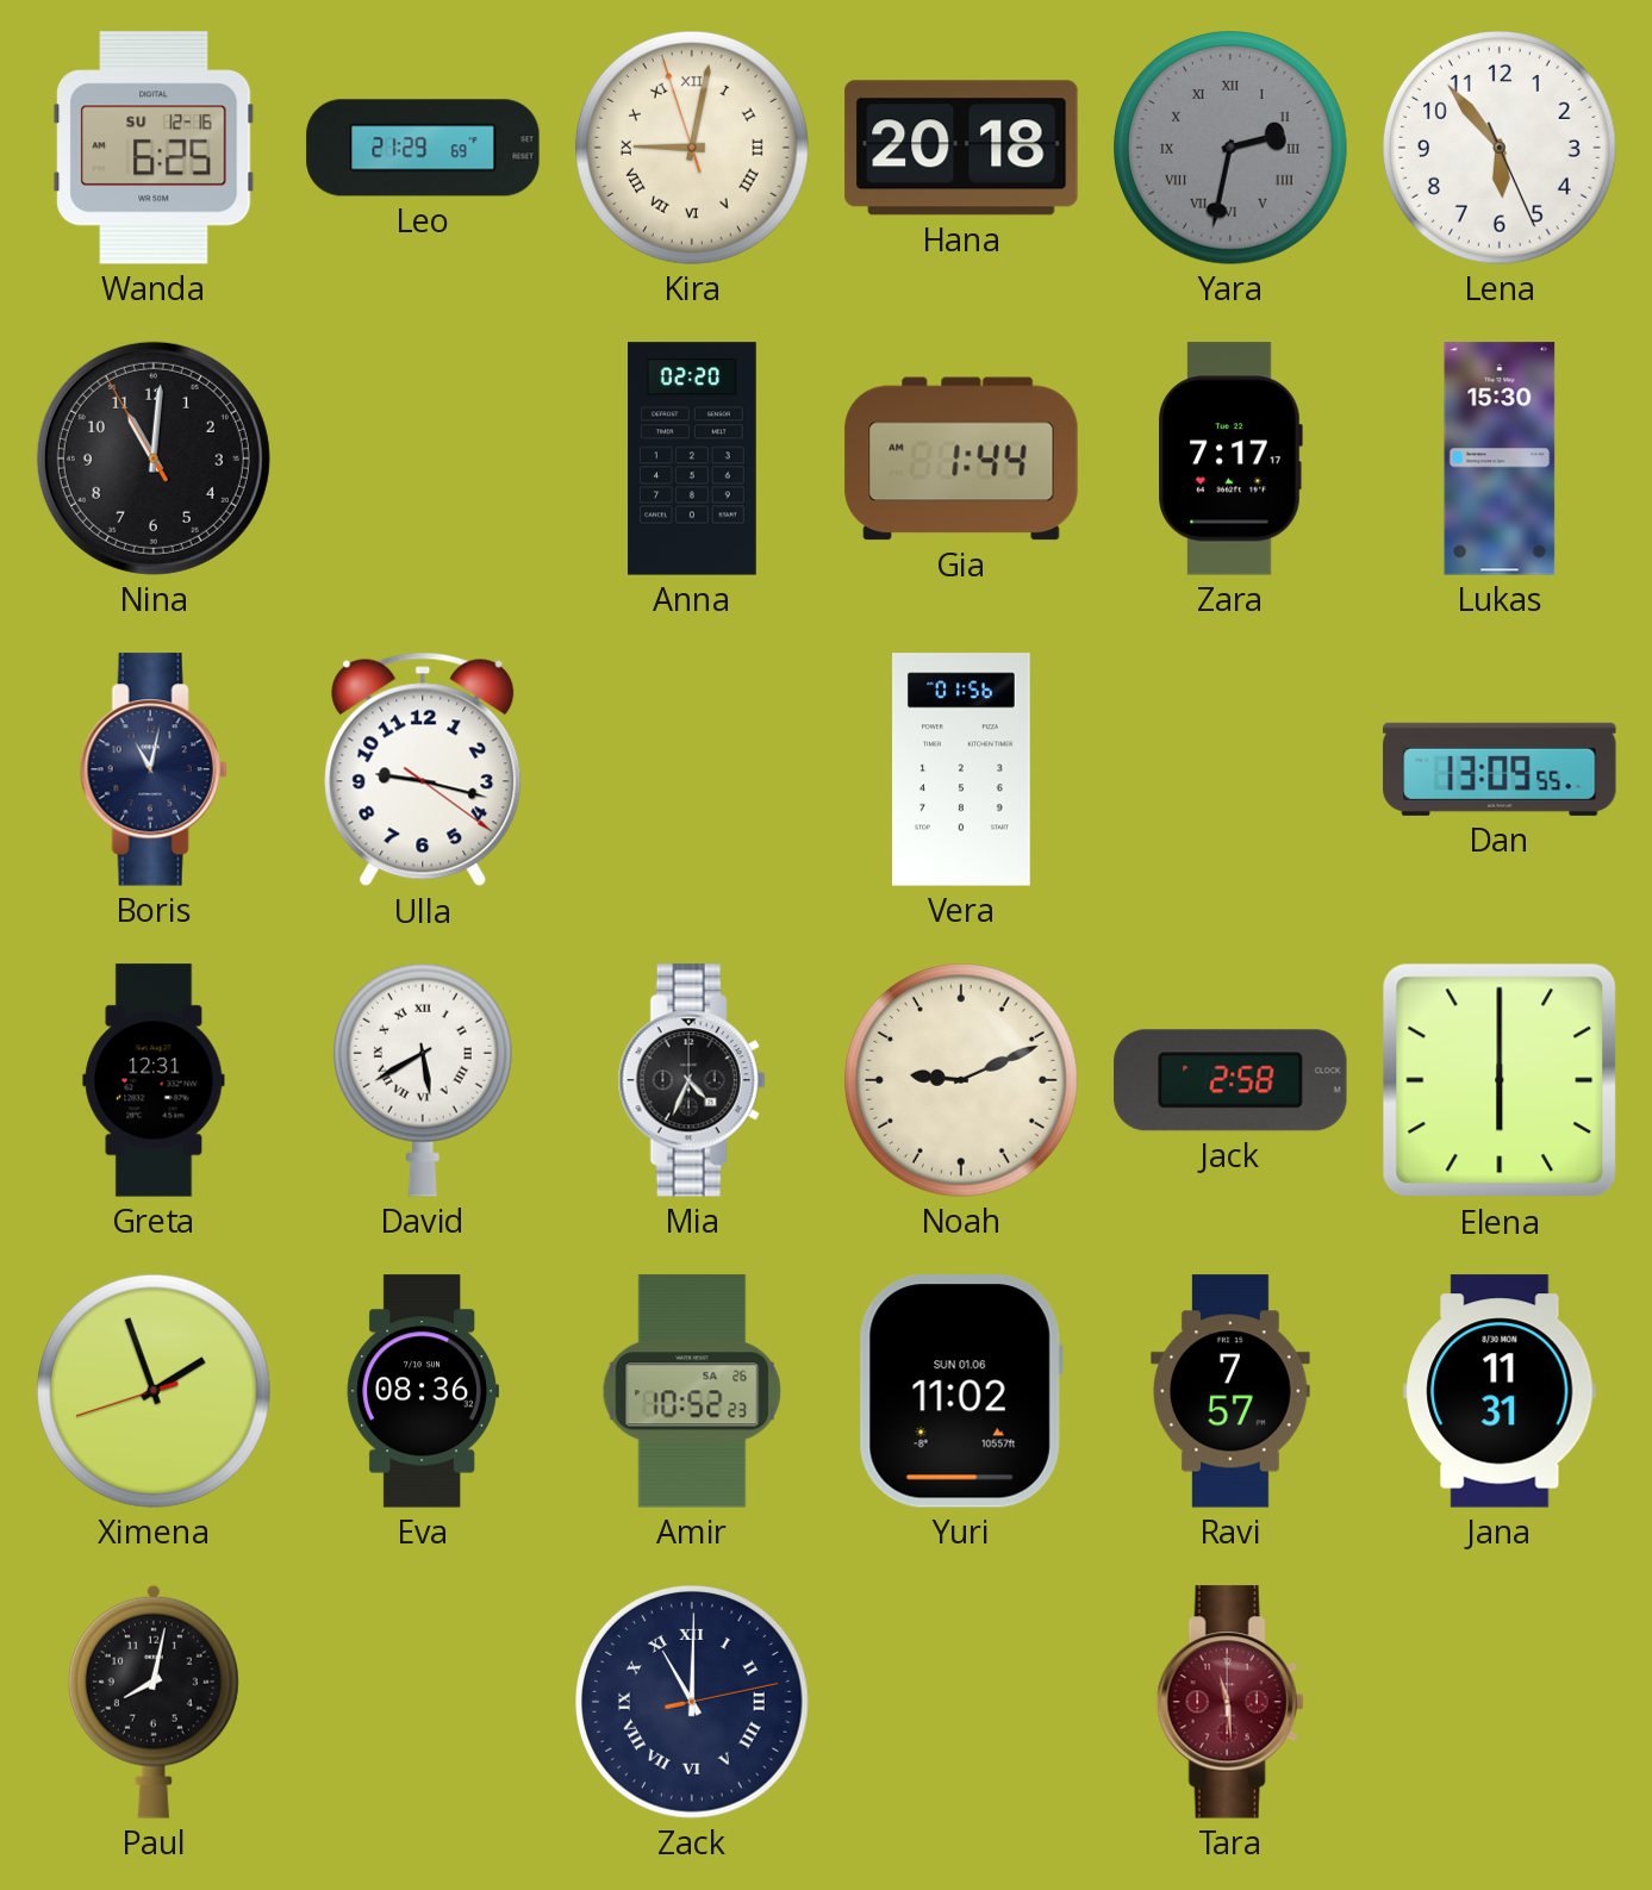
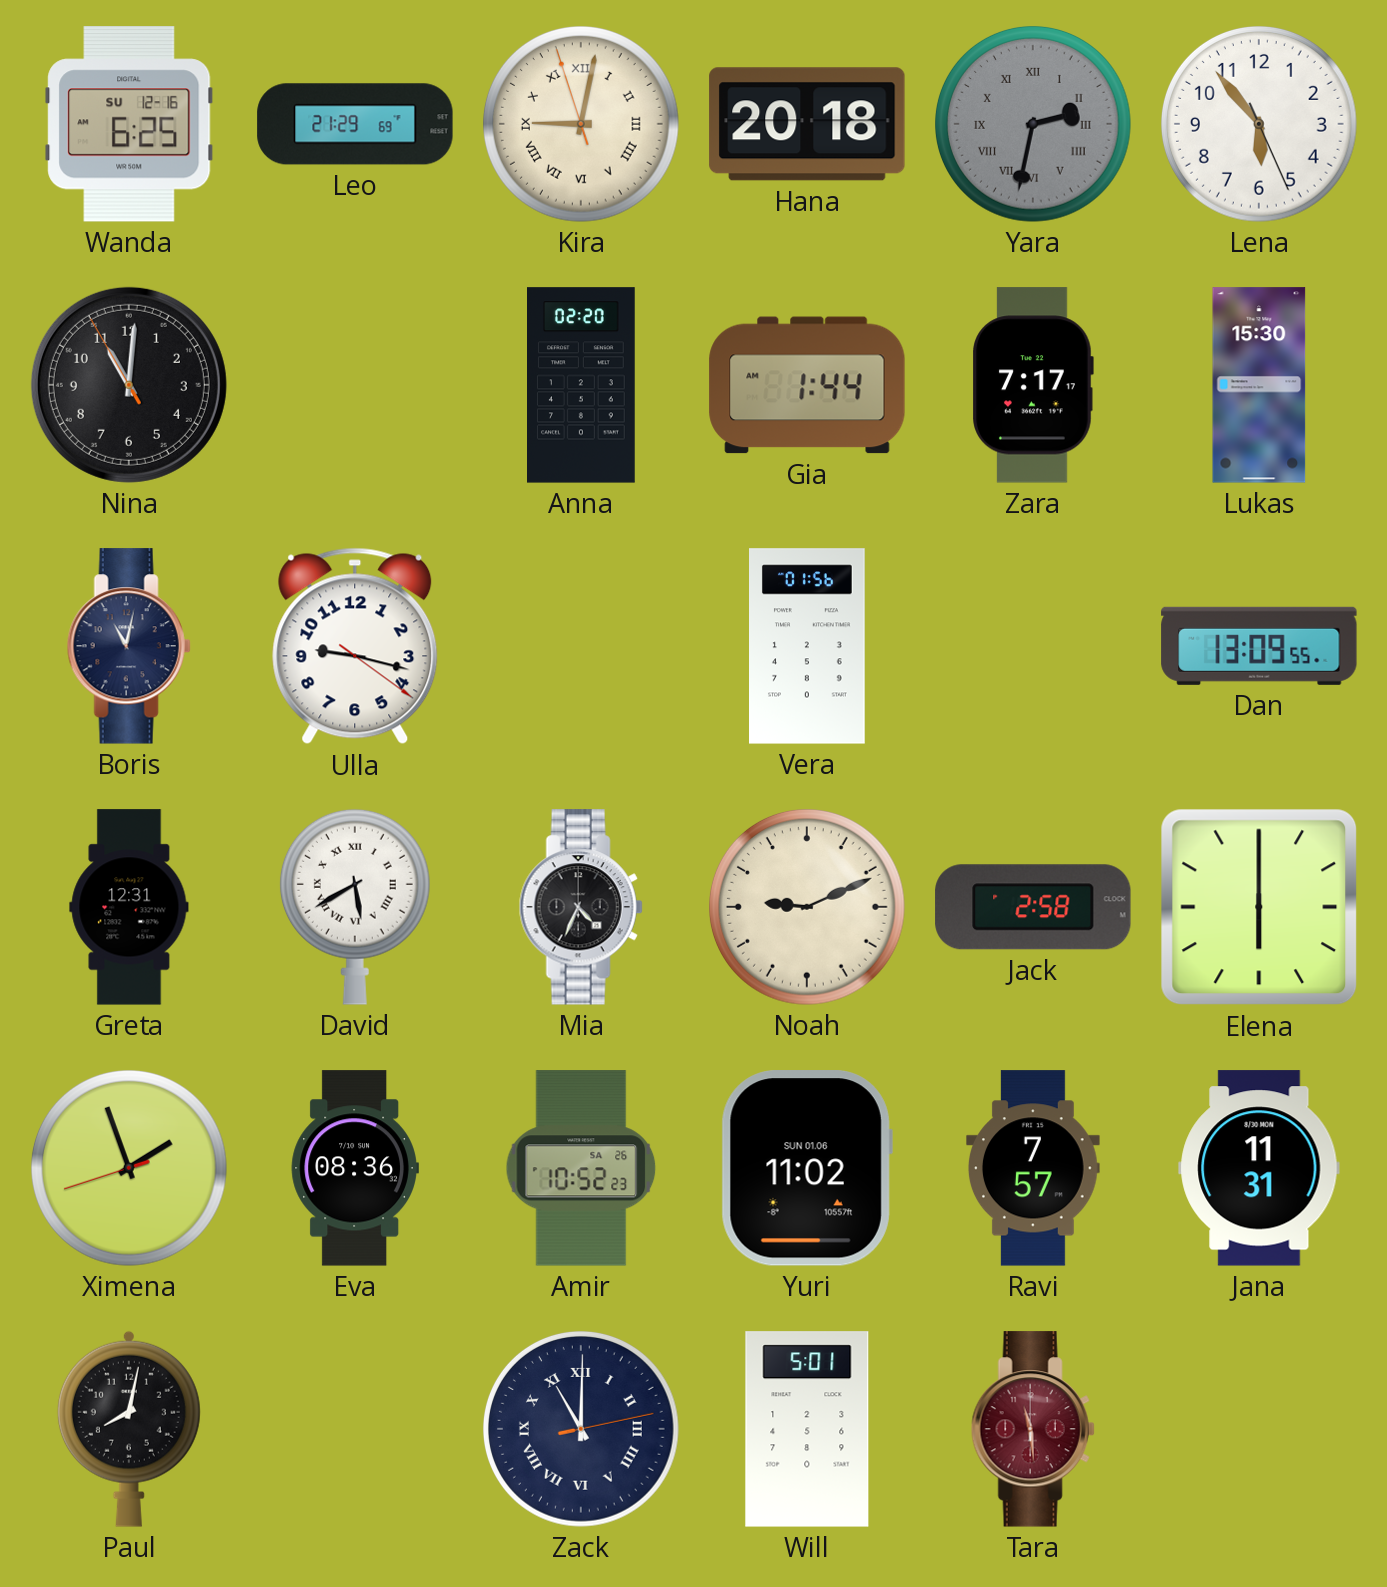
Will: none -> 5:01 (807, 1429)
